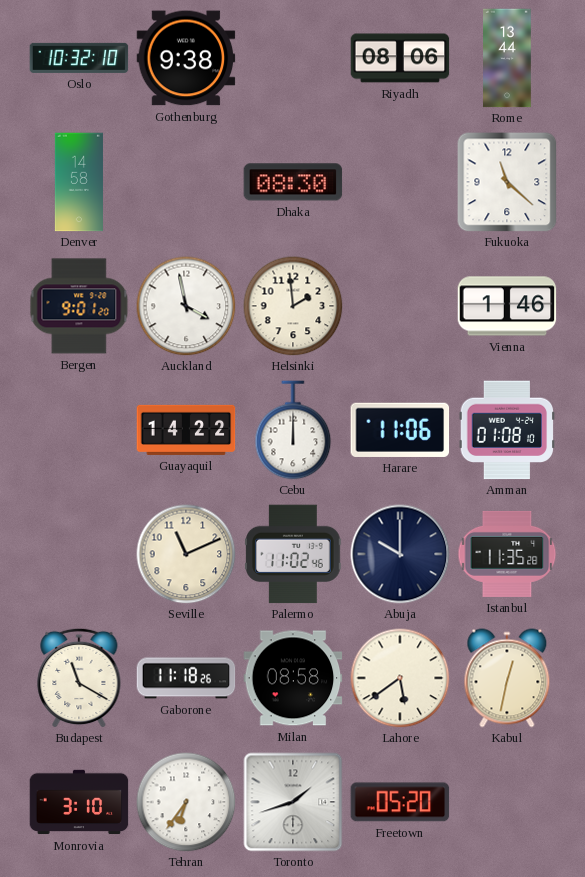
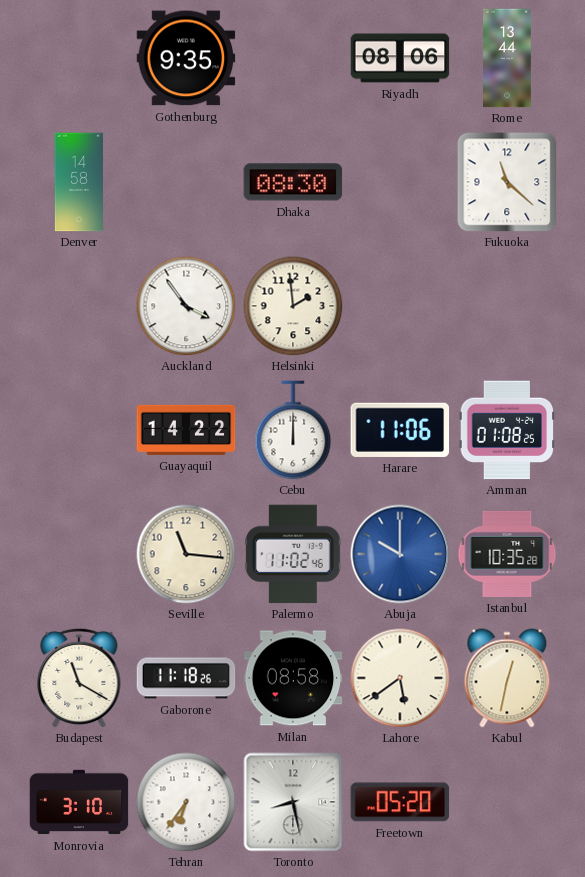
Oslo: 10:32 -> none (79, 58)
Gothenburg: 9:38 -> 9:35 (186, 58)
Bergen: 9:01 -> none (79, 306)
Auckland: 3:58 -> 3:54 (186, 306)
Vienna: 1:46 -> none (507, 306)
Amman: 01:08:10 -> 01:08:25 (506, 430)
Seville: 11:11 -> 11:16 (186, 554)
Abuja dial: navy -> blue (400, 554)
Istanbul: 11:35 -> 10:35 (507, 554)
Toronto: 1:42 -> 8:28 (293, 802)
